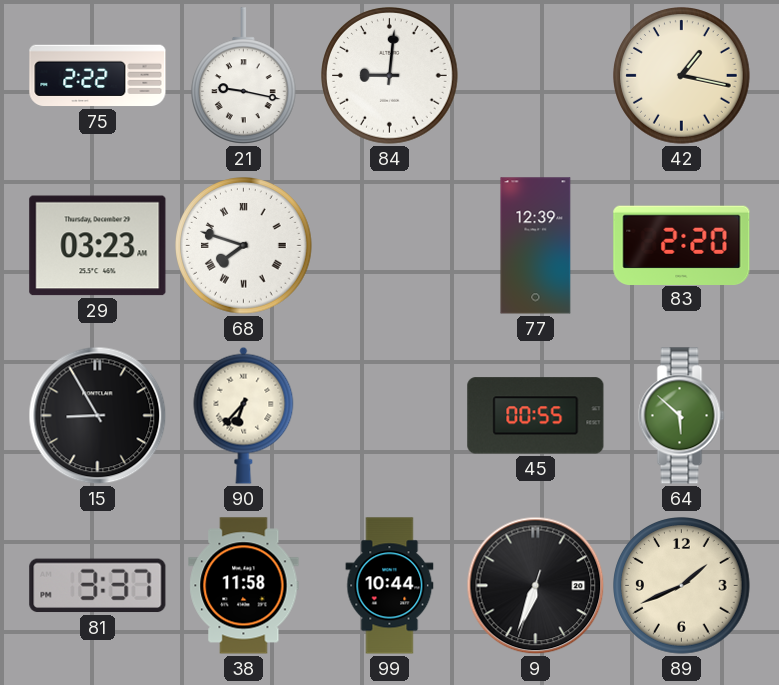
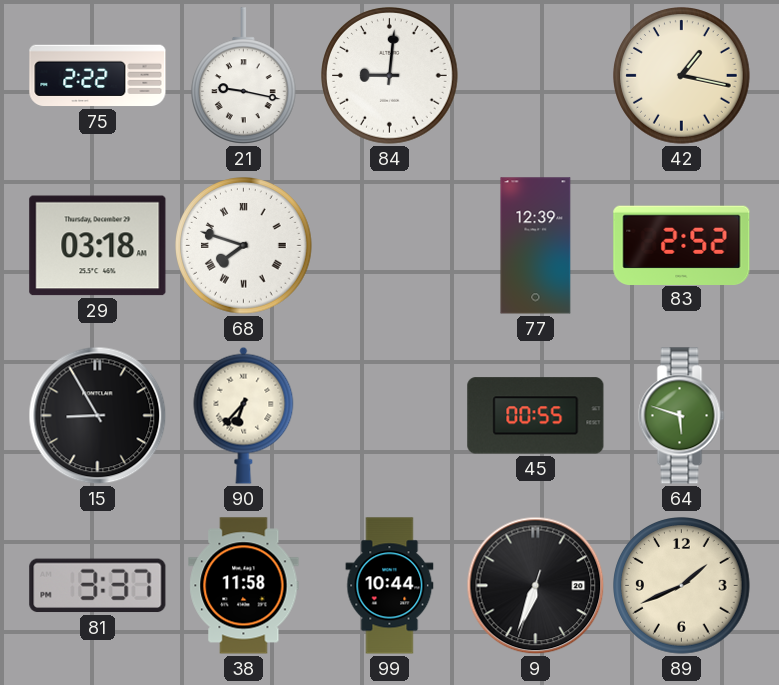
29: 03:23 -> 03:18 (98, 246)
83: 2:20 -> 2:52 (682, 245)
64: 5:52 -> 5:48 (682, 416)
